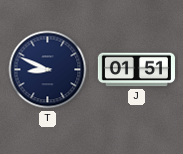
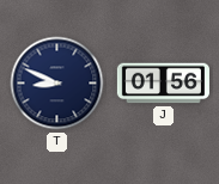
J: 01:51 -> 01:56 (163, 84)
